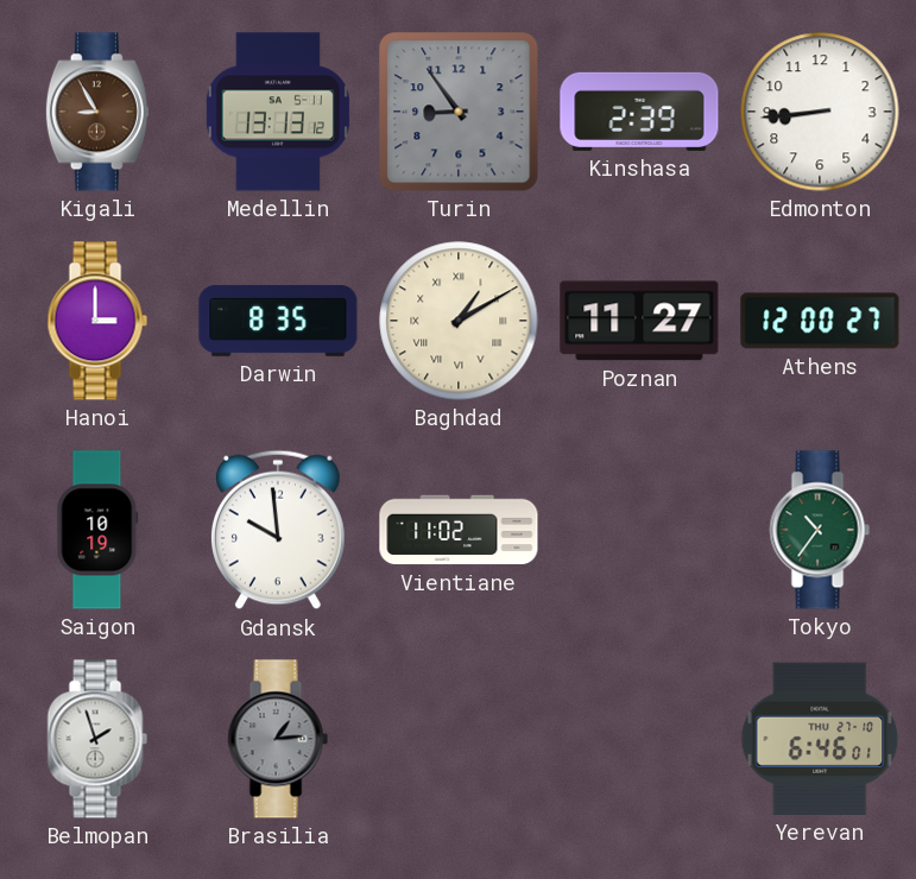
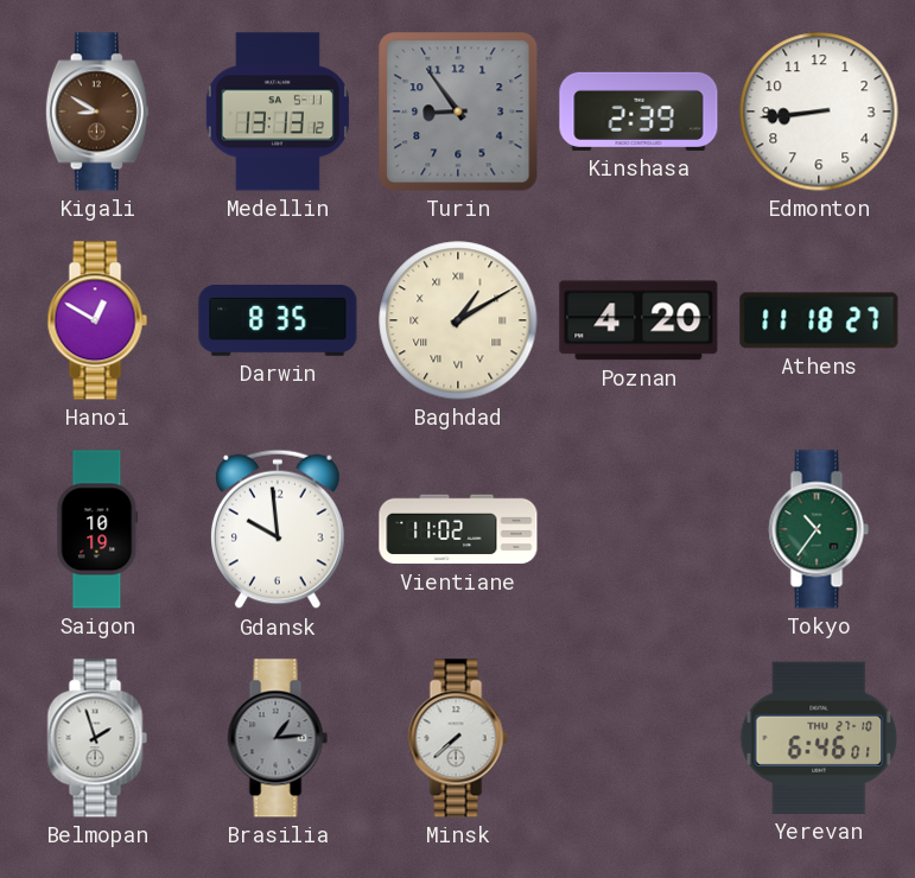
Kigali: 8:55 -> 8:50 (97, 112)
Hanoi: 3:00 -> 12:50 (97, 320)
Poznan: 11:27 -> 4:20 (638, 320)
Athens: 12:00 -> 11:18 (819, 320)
Minsk: none -> 7:38 (458, 738)
